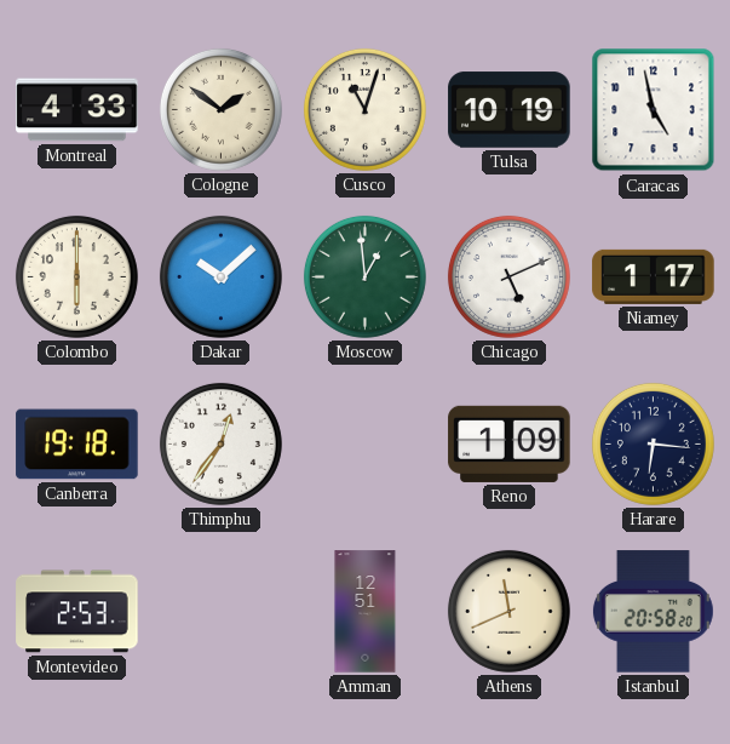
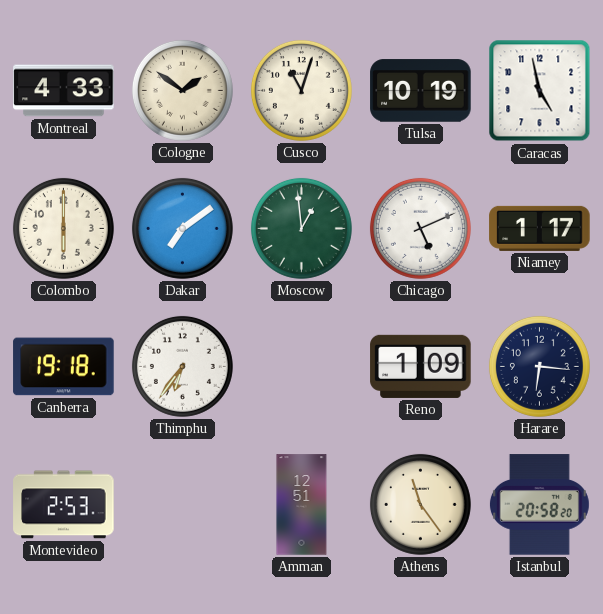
Dakar: 10:08 -> 7:09 (182, 228)
Thimphu: 12:36 -> 6:36 (182, 366)
Athens: 11:41 -> 11:24 (420, 504)
